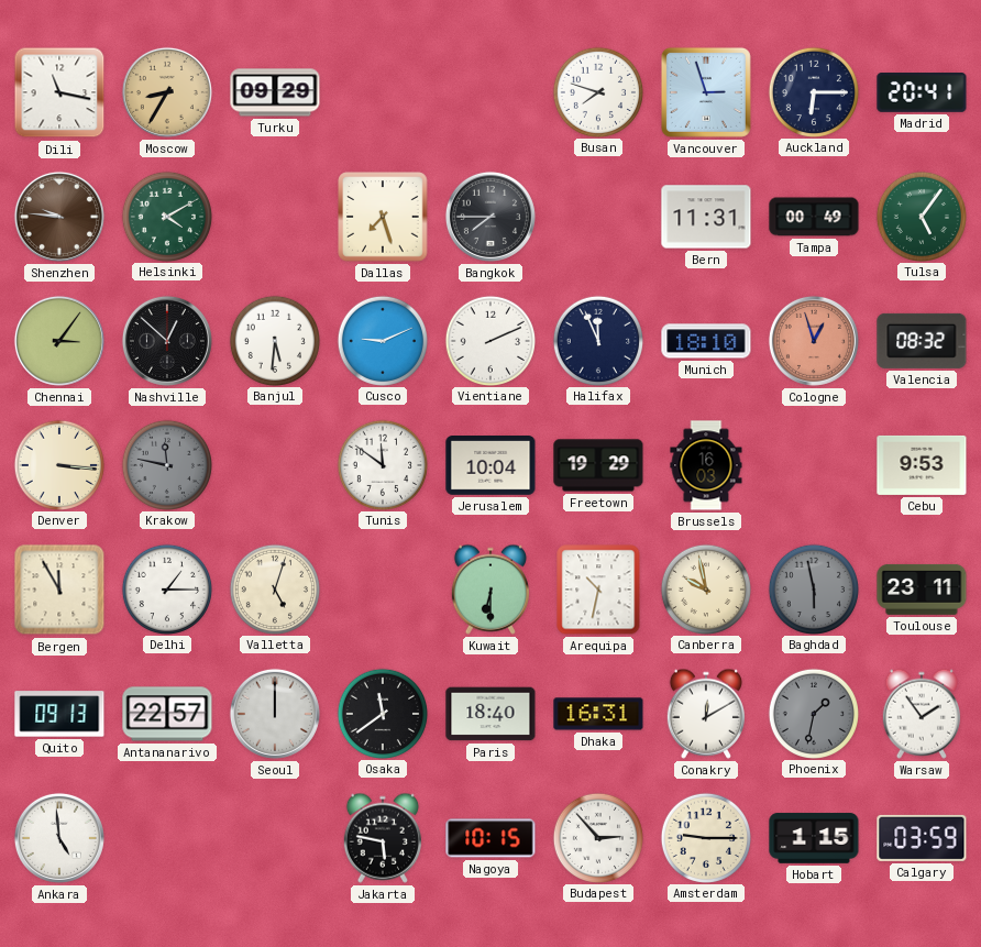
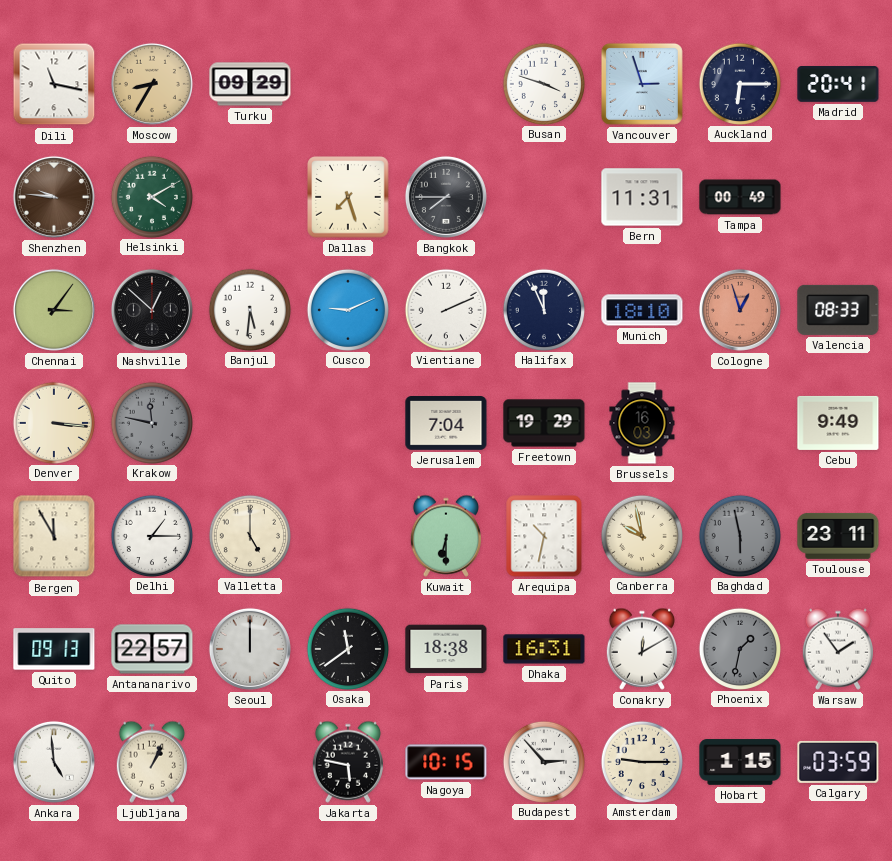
Busan: 7:48 -> 3:48 (543, 83)
Tulsa: 5:06 -> none (921, 216)
Valencia: 08:32 -> 08:33 (838, 310)
Tunis: 11:51 -> none (382, 464)
Jerusalem: 10:04 -> 7:04 (446, 424)
Cebu: 9:53 -> 9:49 (838, 423)
Valletta: 5:03 -> 5:00 (249, 535)
Paris: 18:40 -> 18:38 (446, 649)
Ljubljana: none -> 1:04 (152, 762)
